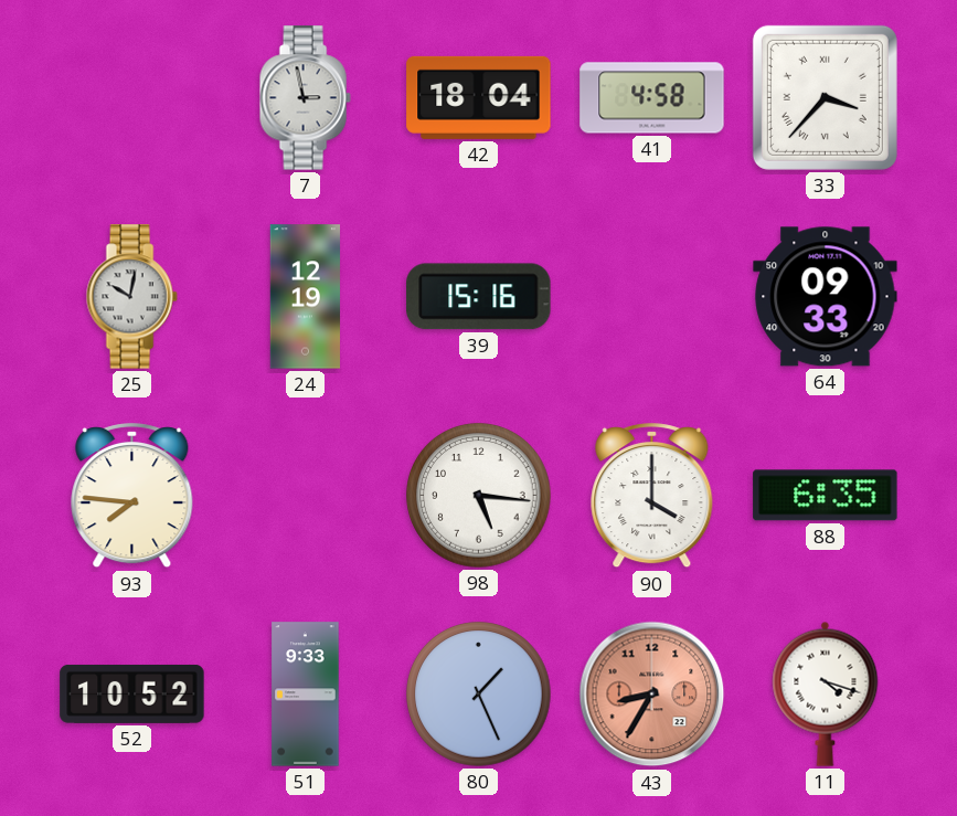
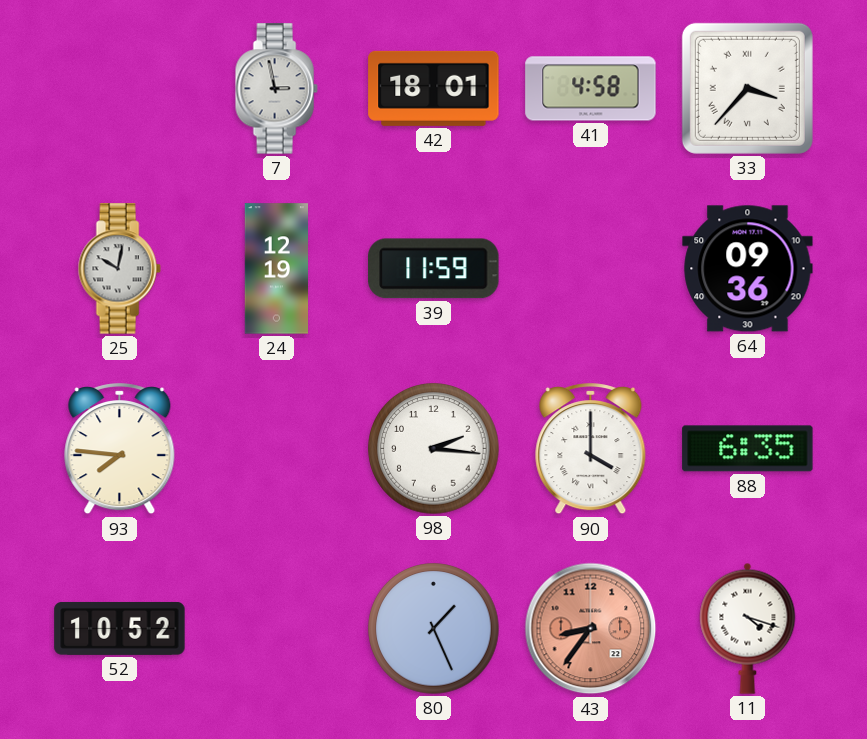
42: 18:04 -> 18:01 (434, 88)
39: 15:16 -> 11:59 (434, 269)
64: 09:33 -> 09:36 (748, 269)
98: 5:16 -> 2:16 (434, 449)
51: 9:33 -> none (306, 695)
43: 8:35 -> 8:36 (591, 629)
